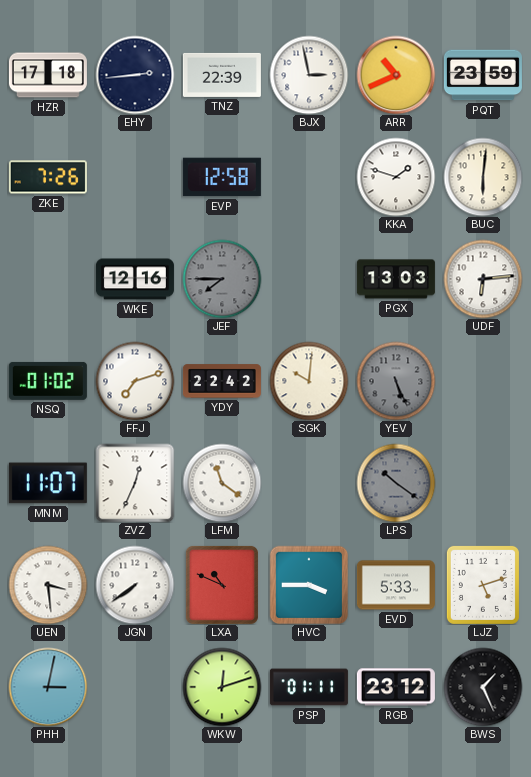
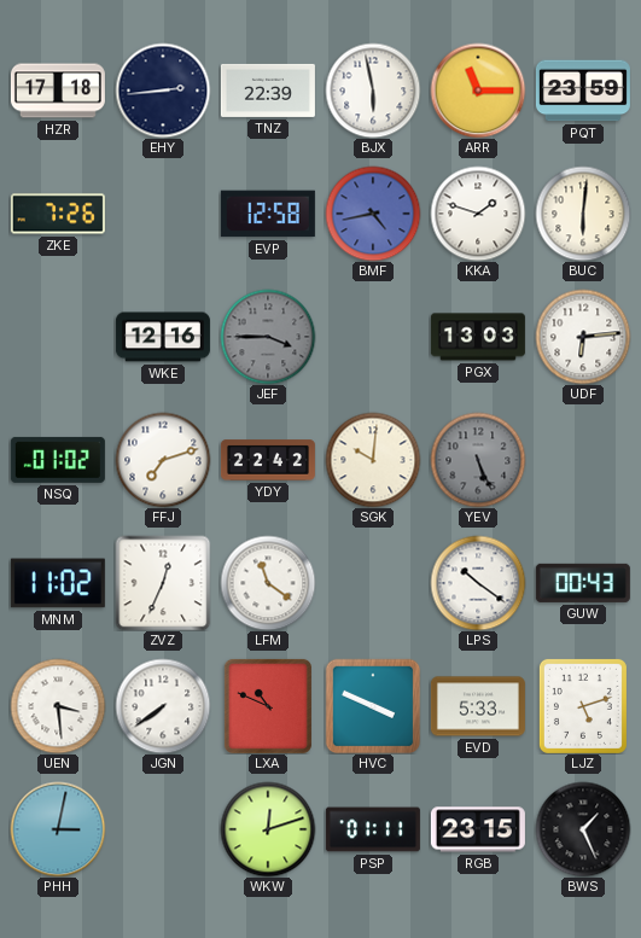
BJX: 2:58 -> 5:58 (373, 91)
ARR: 10:41 -> 11:15 (478, 91)
BMF: none -> 4:43 (373, 214)
JEF: 7:45 -> 3:45 (268, 337)
MNM: 11:07 -> 11:02 (58, 583)
LPS dial: grey -> white (478, 583)
GUW: none -> 00:43 (583, 583)
HVC: 3:45 -> 3:49 (373, 706)
RGB: 23:12 -> 23:15 (478, 829)
